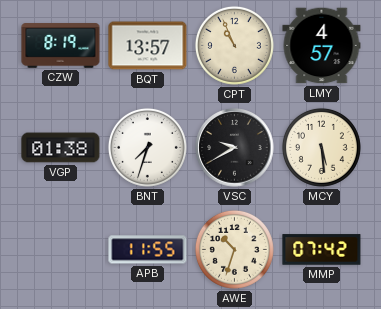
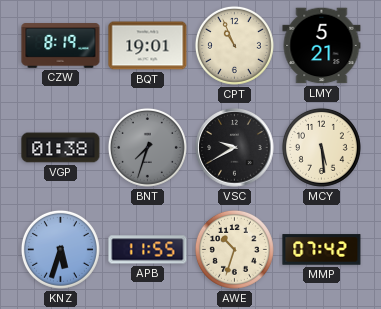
BQT: 13:57 -> 19:01 (148, 46)
LMY: 4:57 -> 5:21 (322, 46)
BNT dial: white -> grey (147, 147)
KNZ: none -> 5:33 (60, 249)
